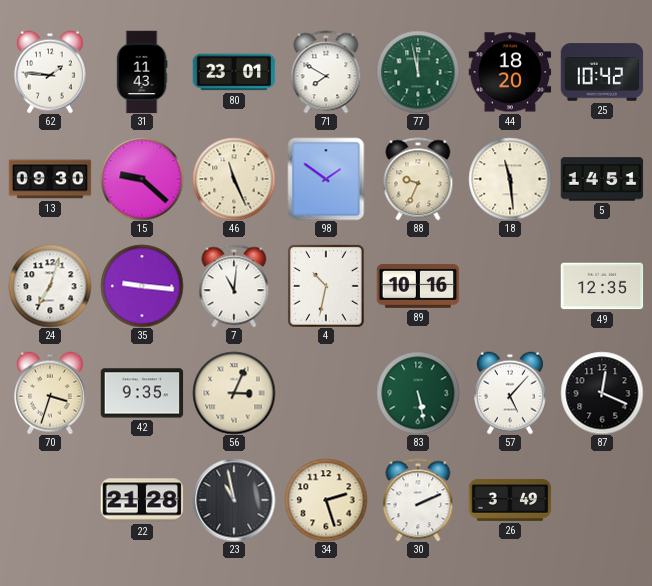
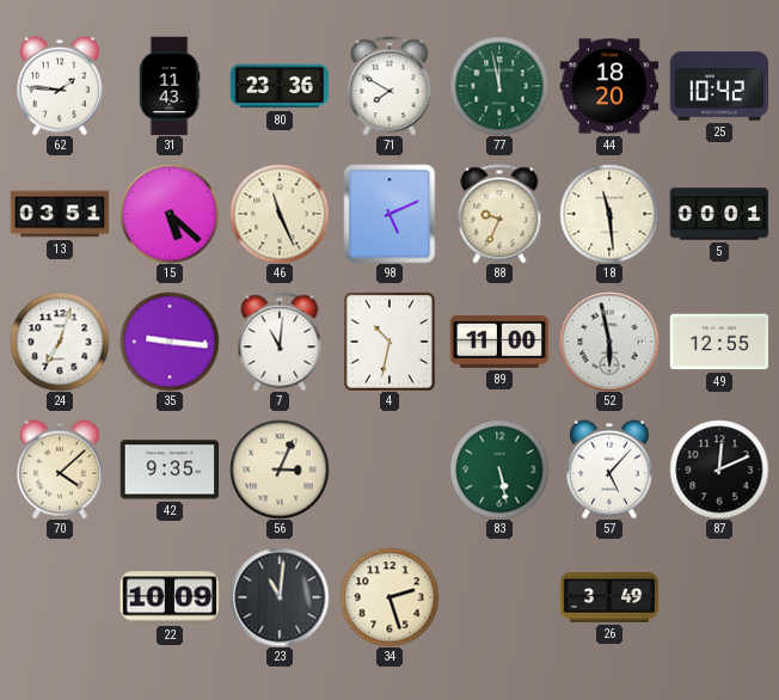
80: 23:01 -> 23:36 (280, 86)
13: 09:30 -> 03:51 (60, 214)
15: 9:22 -> 5:22 (170, 214)
98: 1:51 -> 5:11 (390, 214)
5: 14:51 -> 00:01 (719, 214)
89: 10:16 -> 11:00 (499, 342)
52: none -> 5:58 (609, 342)
49: 12:35 -> 12:55 (719, 342)
70: 3:33 -> 4:08 (60, 469)
87: 12:19 -> 12:11 (719, 469)
22: 21:28 -> 10:09 (170, 597)
23: 10:58 -> 11:01 (280, 597)
30: 2:11 -> none (418, 500)
